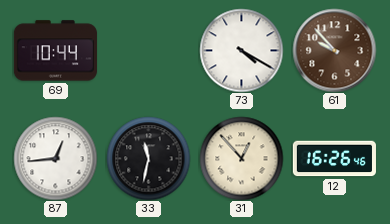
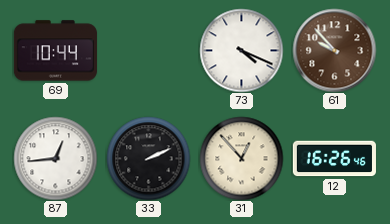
73: 4:20 -> 4:19 (241, 50)
33: 11:32 -> 2:11 (148, 158)
